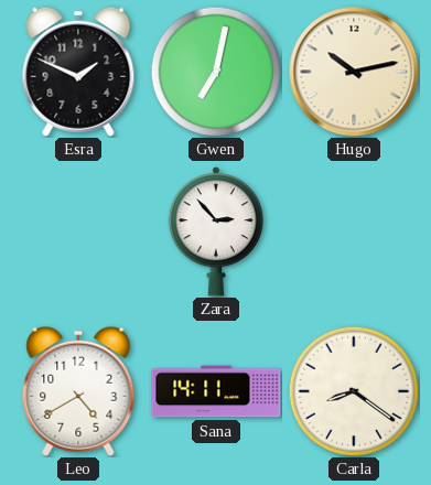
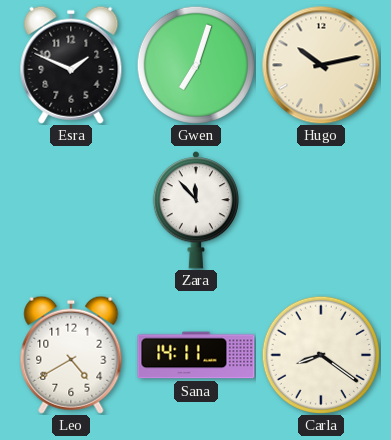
Gwen: 7:02 -> 7:03 (195, 65)
Zara: 2:53 -> 11:53 (195, 210)
